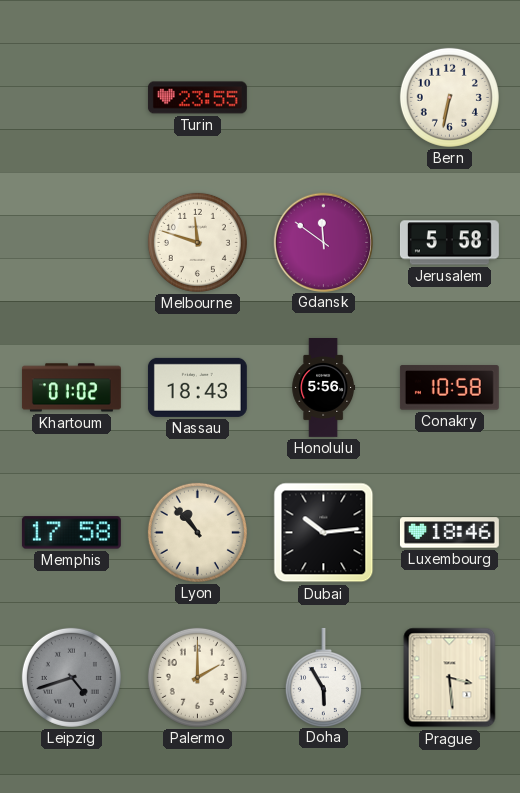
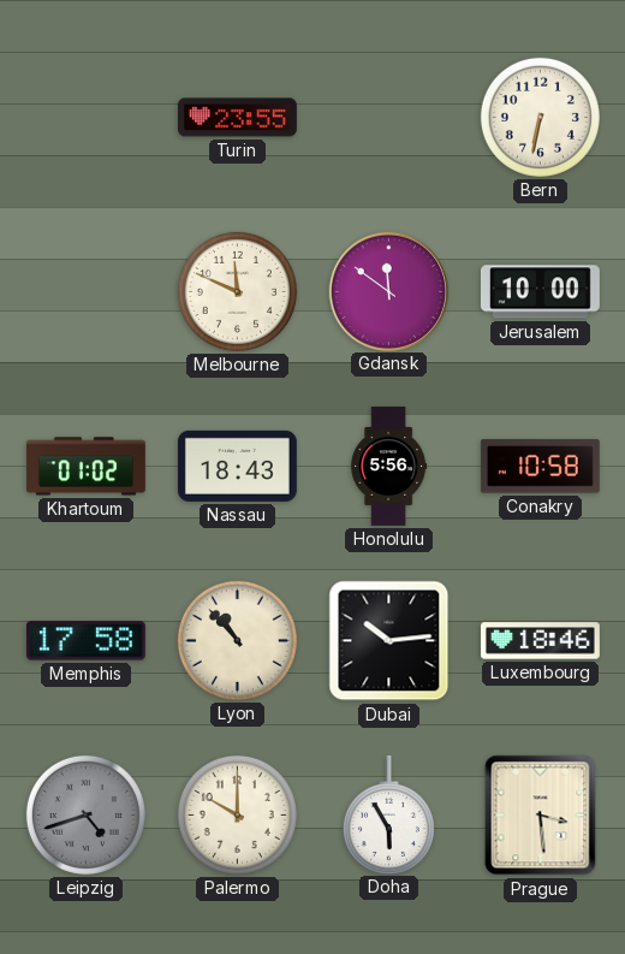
Melbourne: 11:48 -> 11:49 (237, 291)
Jerusalem: 5:58 -> 10:00 (540, 292)
Palermo: 2:00 -> 10:00 (237, 814)
